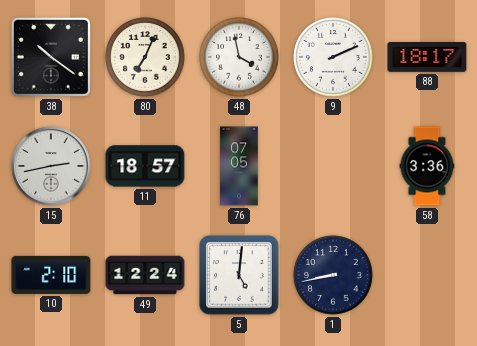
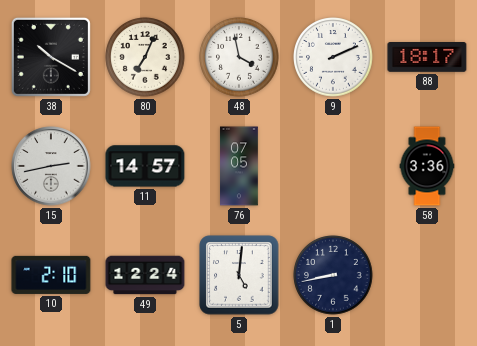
38: 10:21 -> 10:20 (51, 57)
11: 18:57 -> 14:57 (145, 166)
